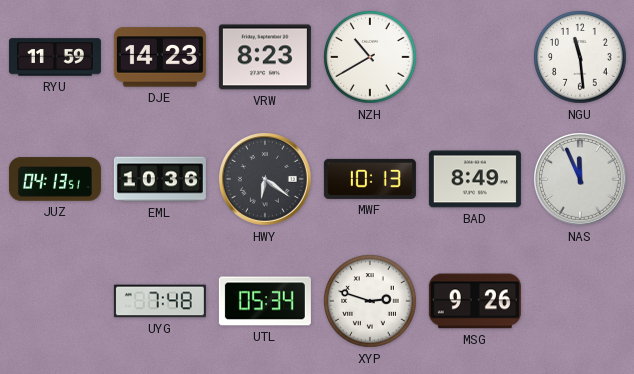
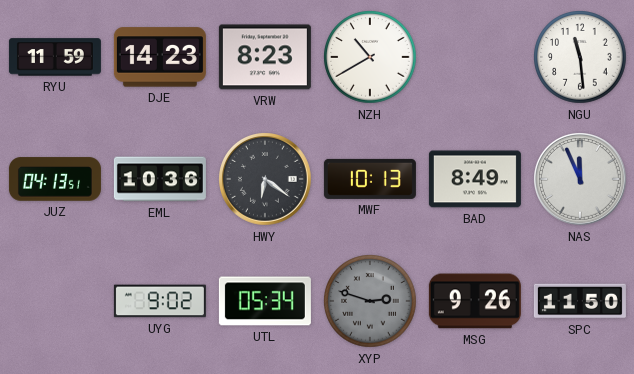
UYG: 7:48 -> 9:02 (160, 301)
XYP dial: white -> grey (370, 301)
SPC: none -> 11:50 (580, 301)
